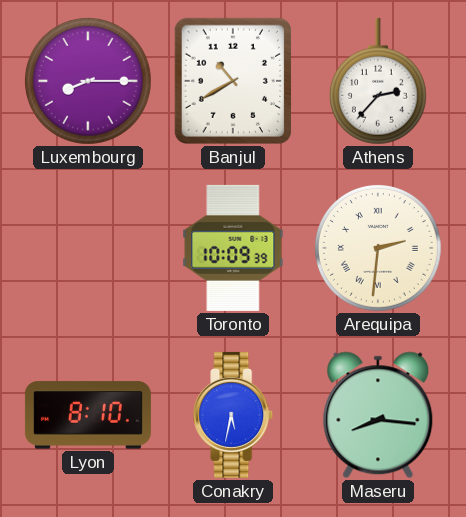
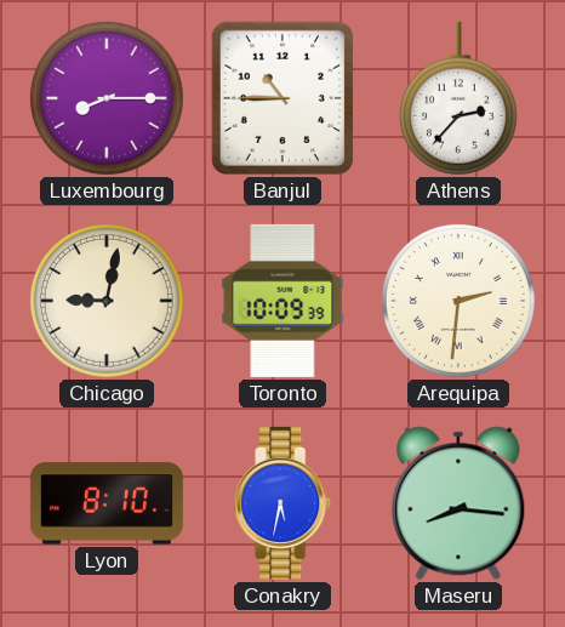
Banjul: 10:40 -> 10:45 (282, 98)
Chicago: none -> 9:02 (107, 301)
